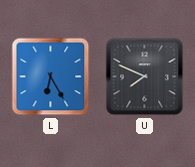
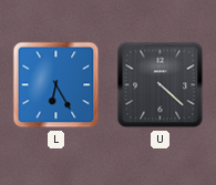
U: 7:49 -> 4:22 (161, 85)
